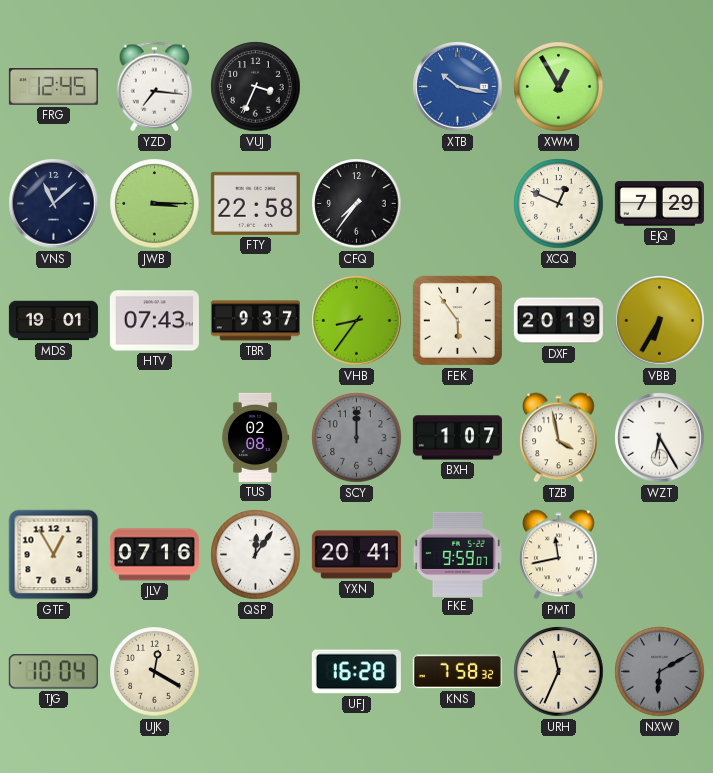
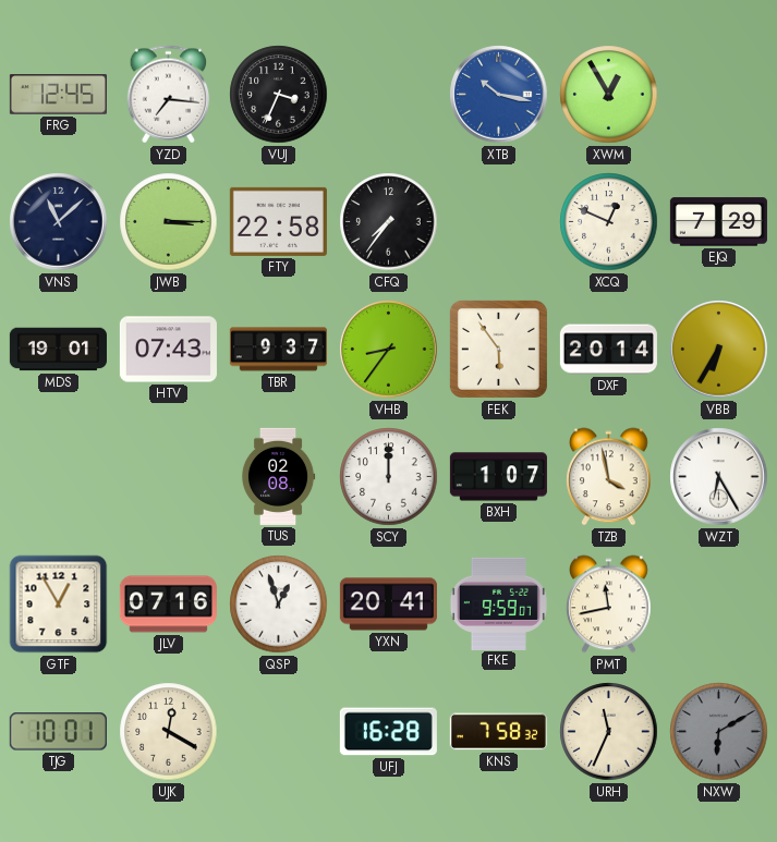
DXF: 20:19 -> 20:14 (608, 350)
SCY dial: grey -> white (389, 477)
QSP: 12:06 -> 12:57 (279, 605)
TJG: 10:04 -> 10:01 (58, 732)
